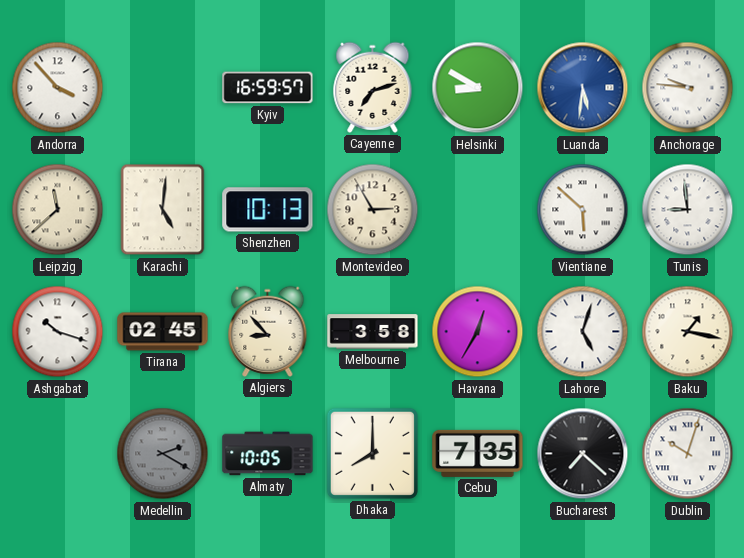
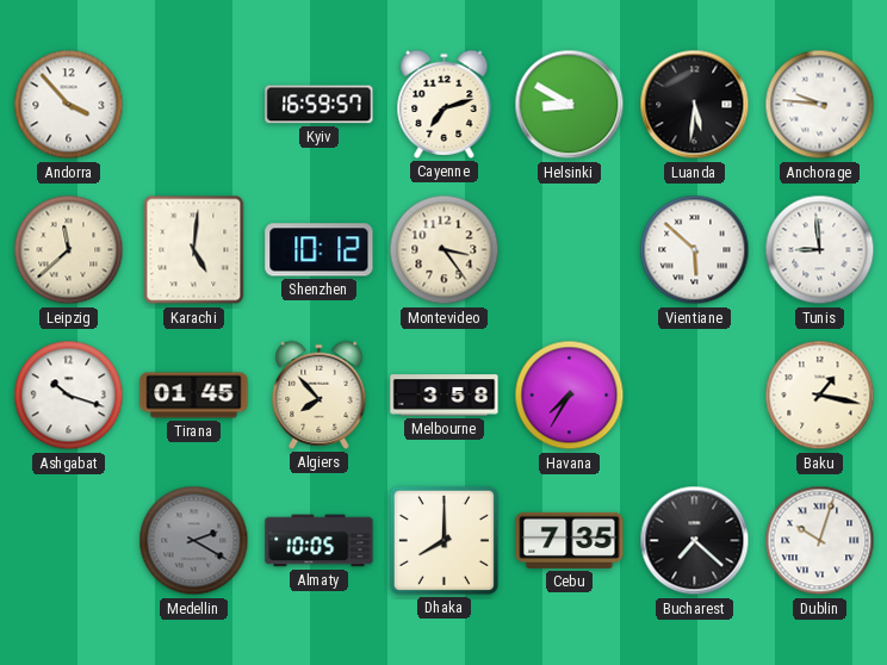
Luanda dial: blue -> black (695, 105)
Shenzhen: 10:13 -> 10:12 (320, 250)
Montevideo: 2:55 -> 3:24 (445, 250)
Tirana: 02:45 -> 01:45 (194, 396)
Algiers: 8:53 -> 7:53 (320, 394)
Havana: 12:35 -> 7:35 (570, 396)
Lahore: 5:03 -> none (583, 332)
